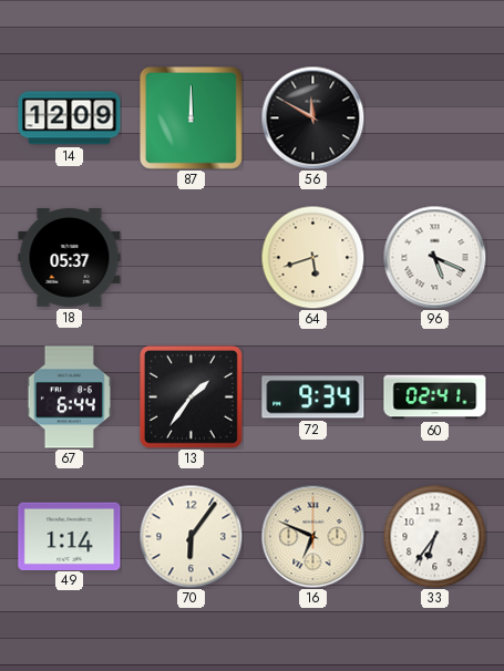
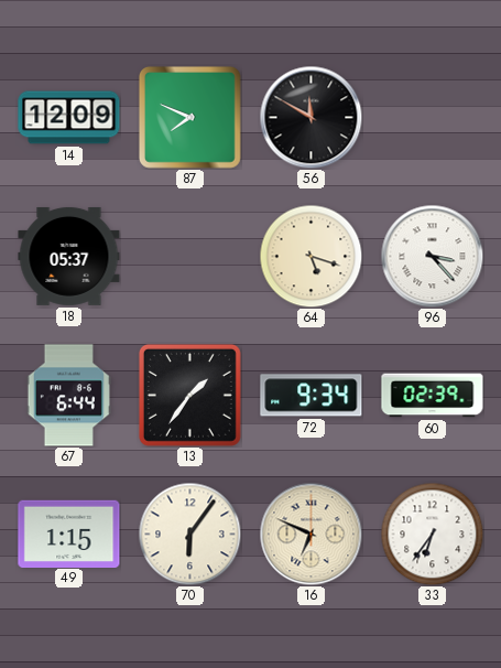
87: 12:00 -> 7:49 (189, 117)
64: 5:42 -> 5:18 (311, 256)
96: 5:19 -> 3:23 (432, 256)
60: 02:41 -> 02:39 (433, 396)
49: 1:14 -> 1:15 (69, 534)
